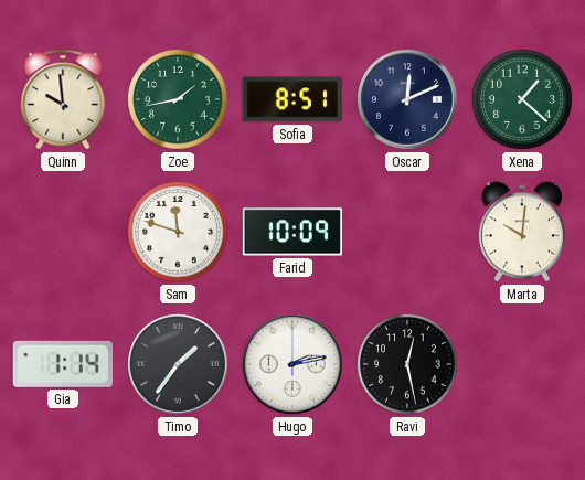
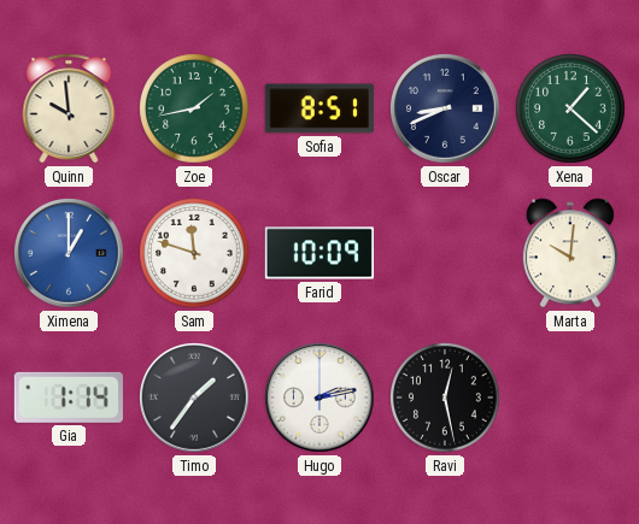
Oscar: 12:11 -> 8:41 (446, 110)
Ximena: none -> 1:00 (70, 254)
